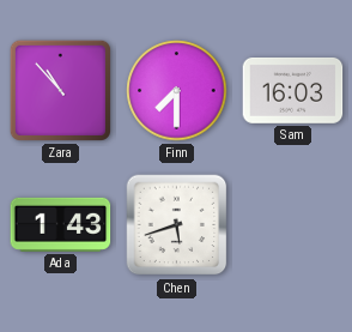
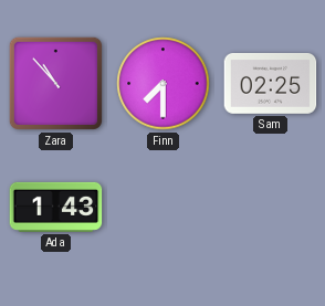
Sam: 16:03 -> 02:25 (271, 84)
Chen: 5:42 -> none (177, 225)
